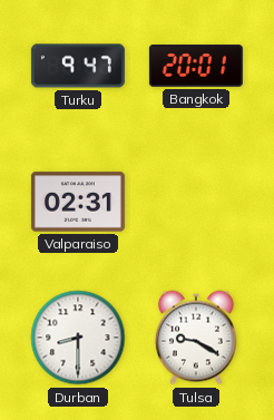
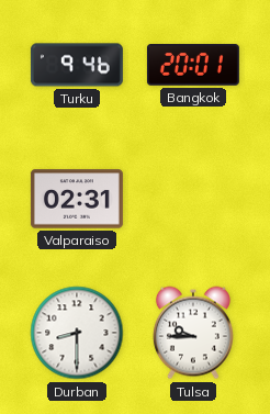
Turku: 9:47 -> 9:46 (77, 65)
Tulsa: 9:20 -> 9:45 (193, 333)
